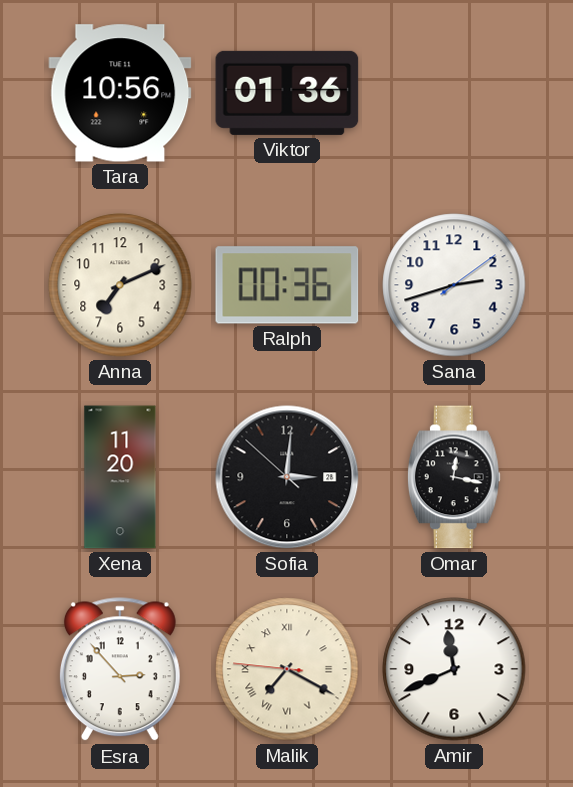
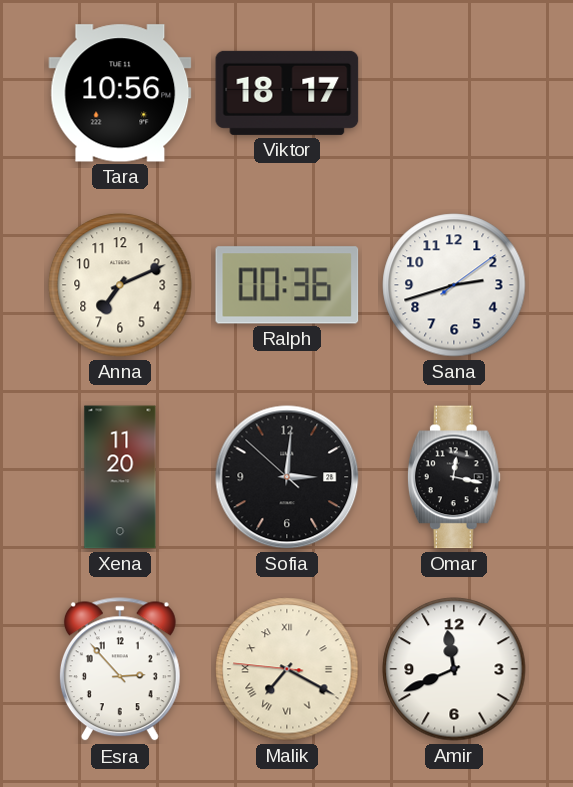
Viktor: 01:36 -> 18:17 (287, 93)
